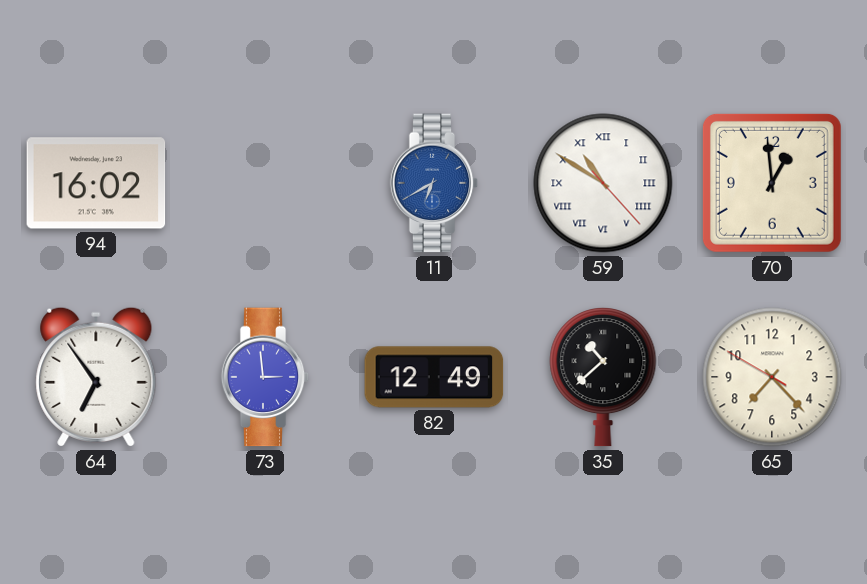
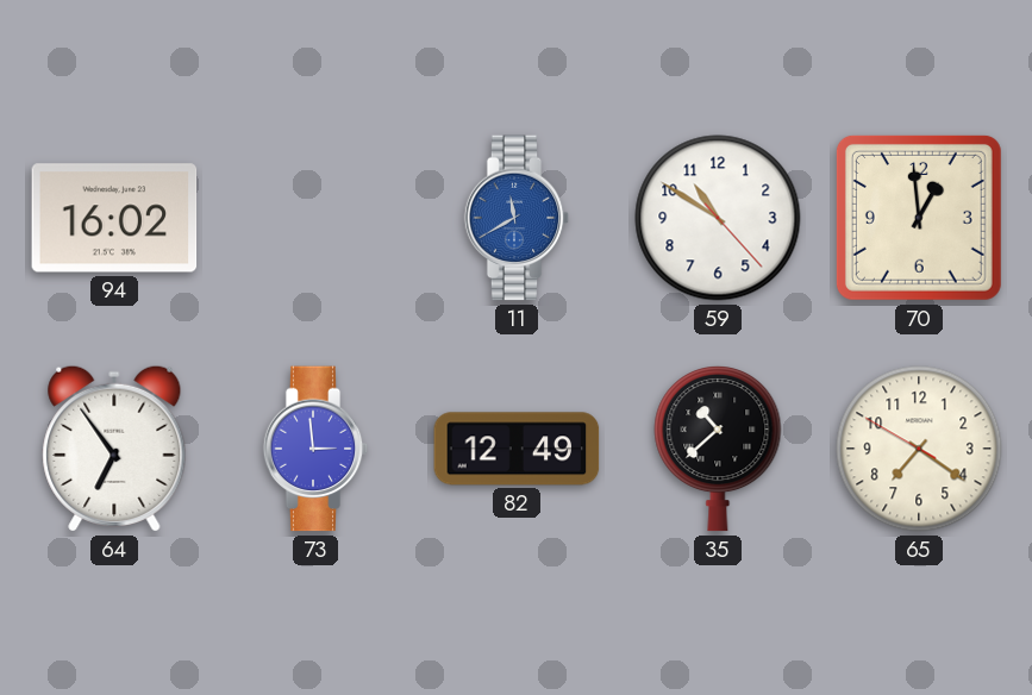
11: 6:40 -> 11:40 (517, 218)
59 numerals: Roman -> Arabic (718, 218)
65: 7:22 -> 7:20 (919, 449)
